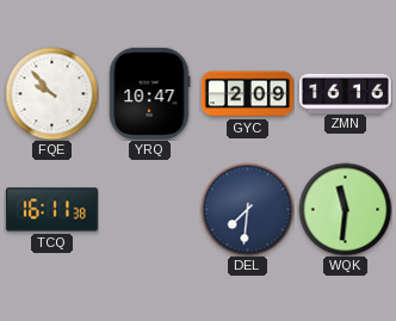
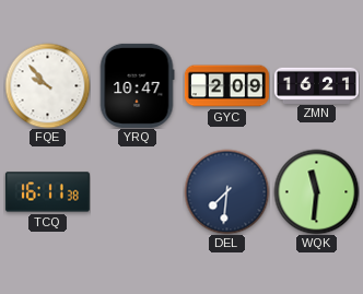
ZMN: 16:16 -> 16:21 (316, 85)
